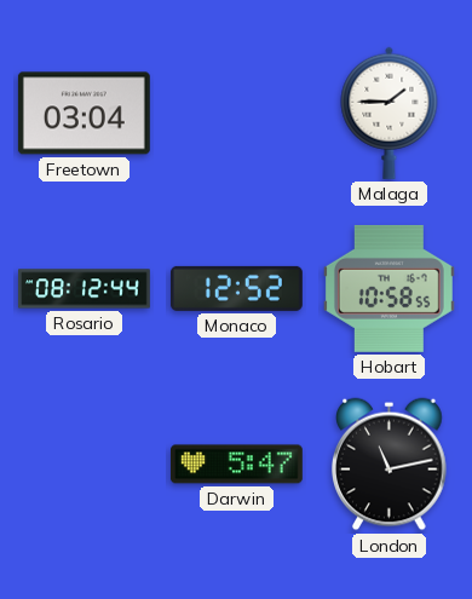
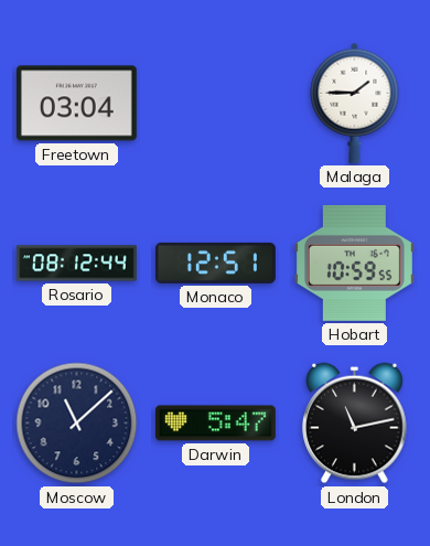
Monaco: 12:52 -> 12:51 (215, 263)
Hobart: 10:58 -> 10:59 (354, 263)
Moscow: none -> 11:08 (77, 424)
